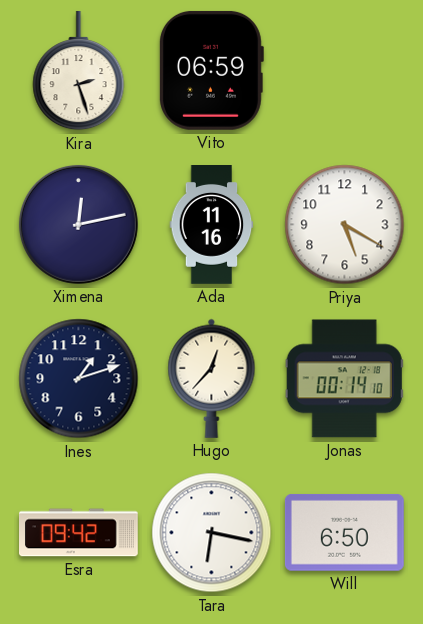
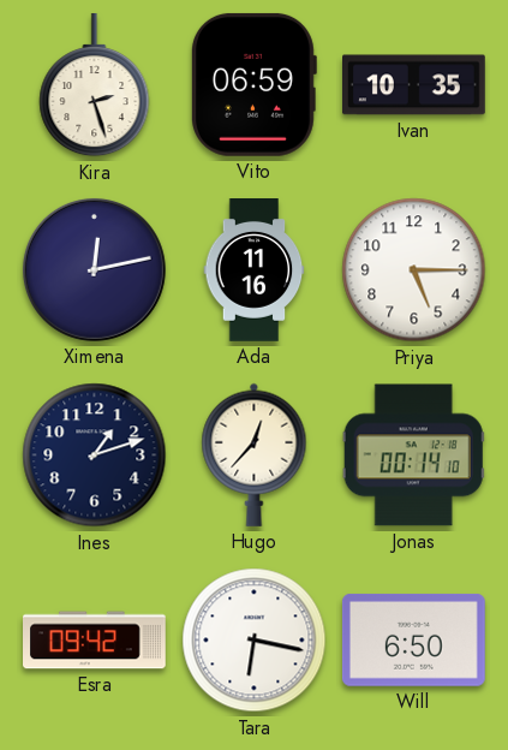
Ivan: none -> 10:35 (414, 85)
Priya: 5:20 -> 5:15 (414, 270)
